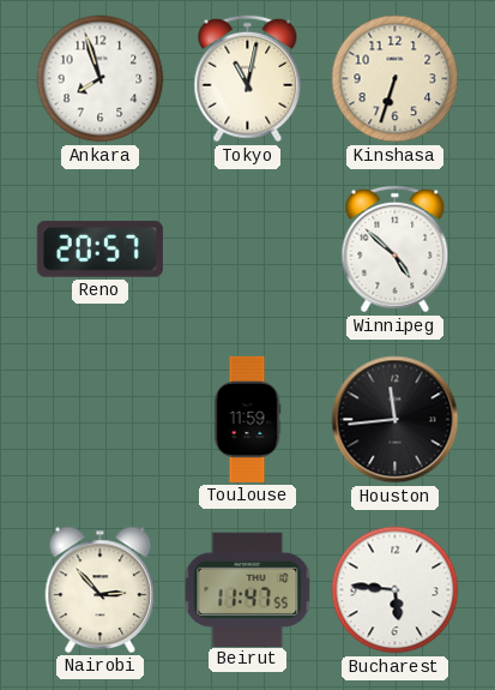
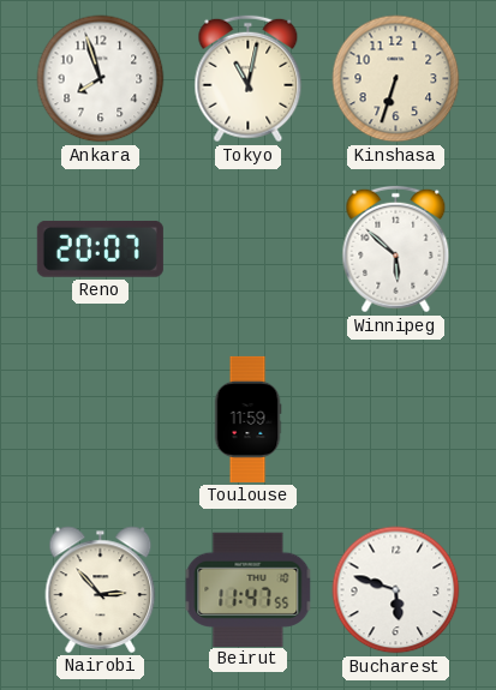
Reno: 20:57 -> 20:07 (100, 248)
Winnipeg: 4:52 -> 5:52 (396, 250)
Houston: 11:44 -> none (396, 420)
Bucharest: 5:46 -> 5:48 (396, 590)
